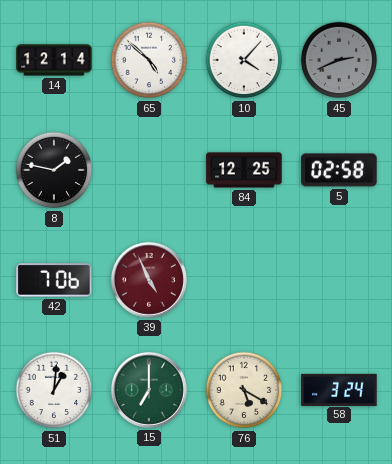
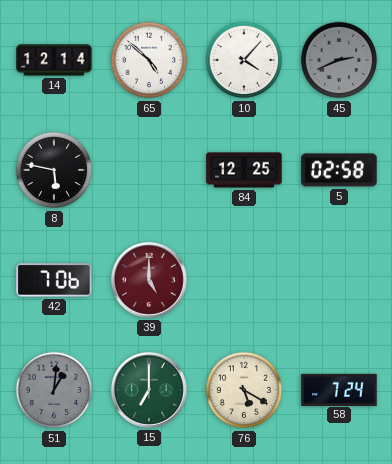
8: 1:47 -> 5:47 (54, 170)
39: 4:56 -> 5:00 (149, 280)
51 dial: white -> grey (54, 390)
58: 3:24 -> 7:24 (339, 389)
